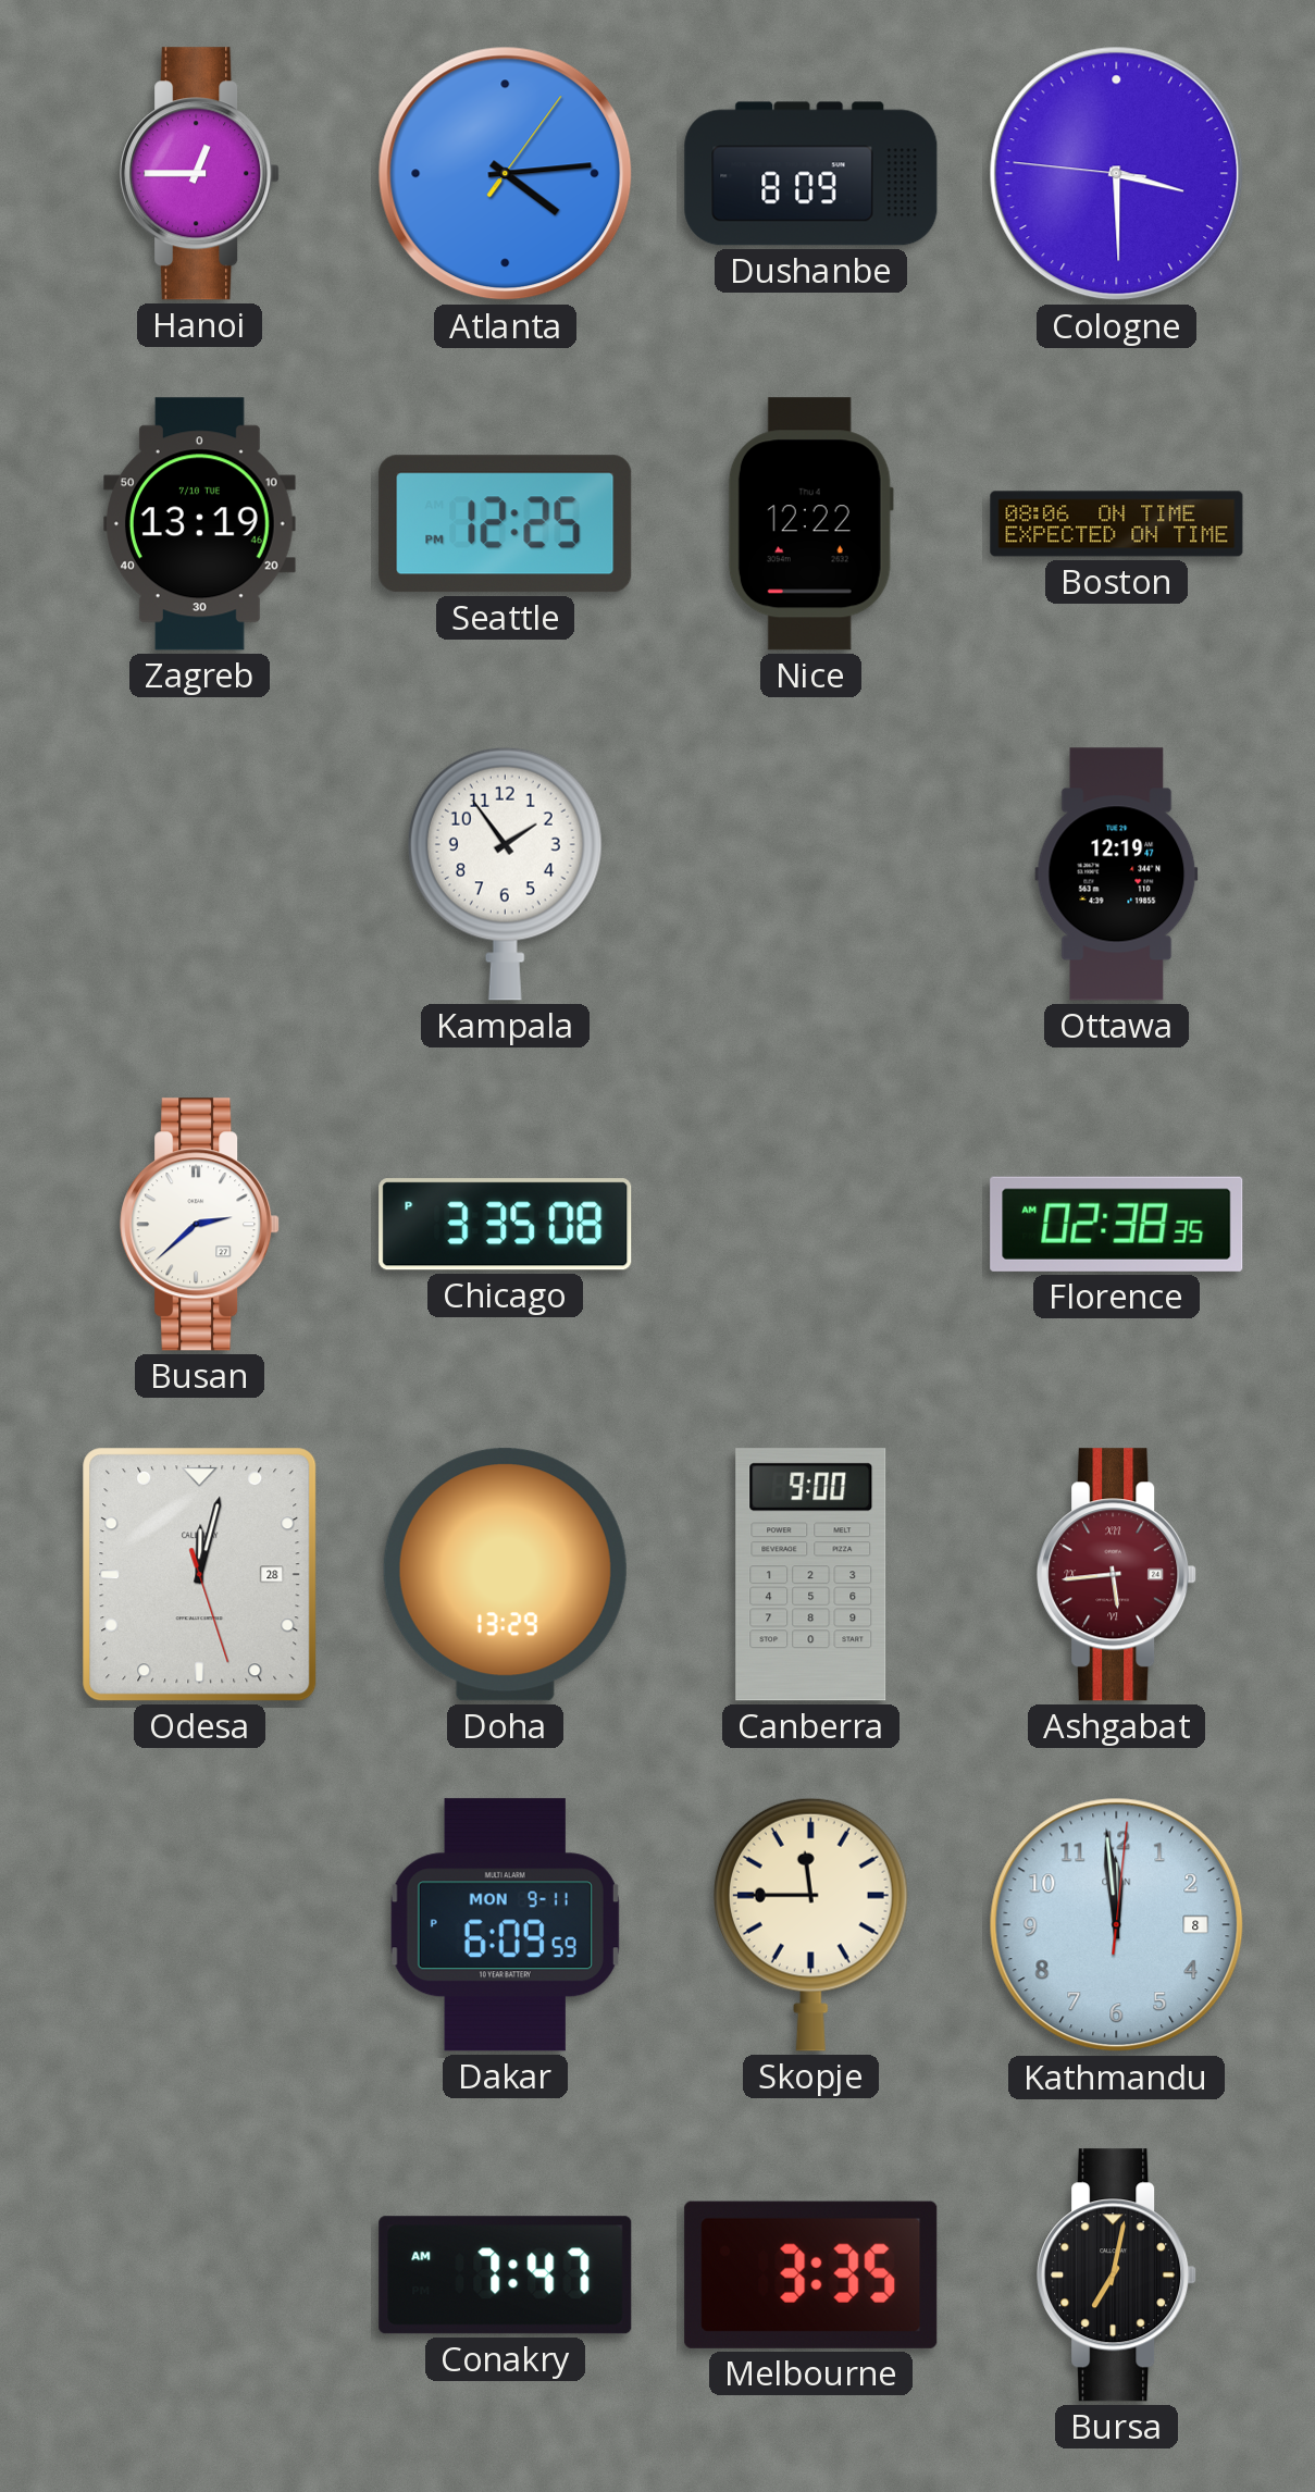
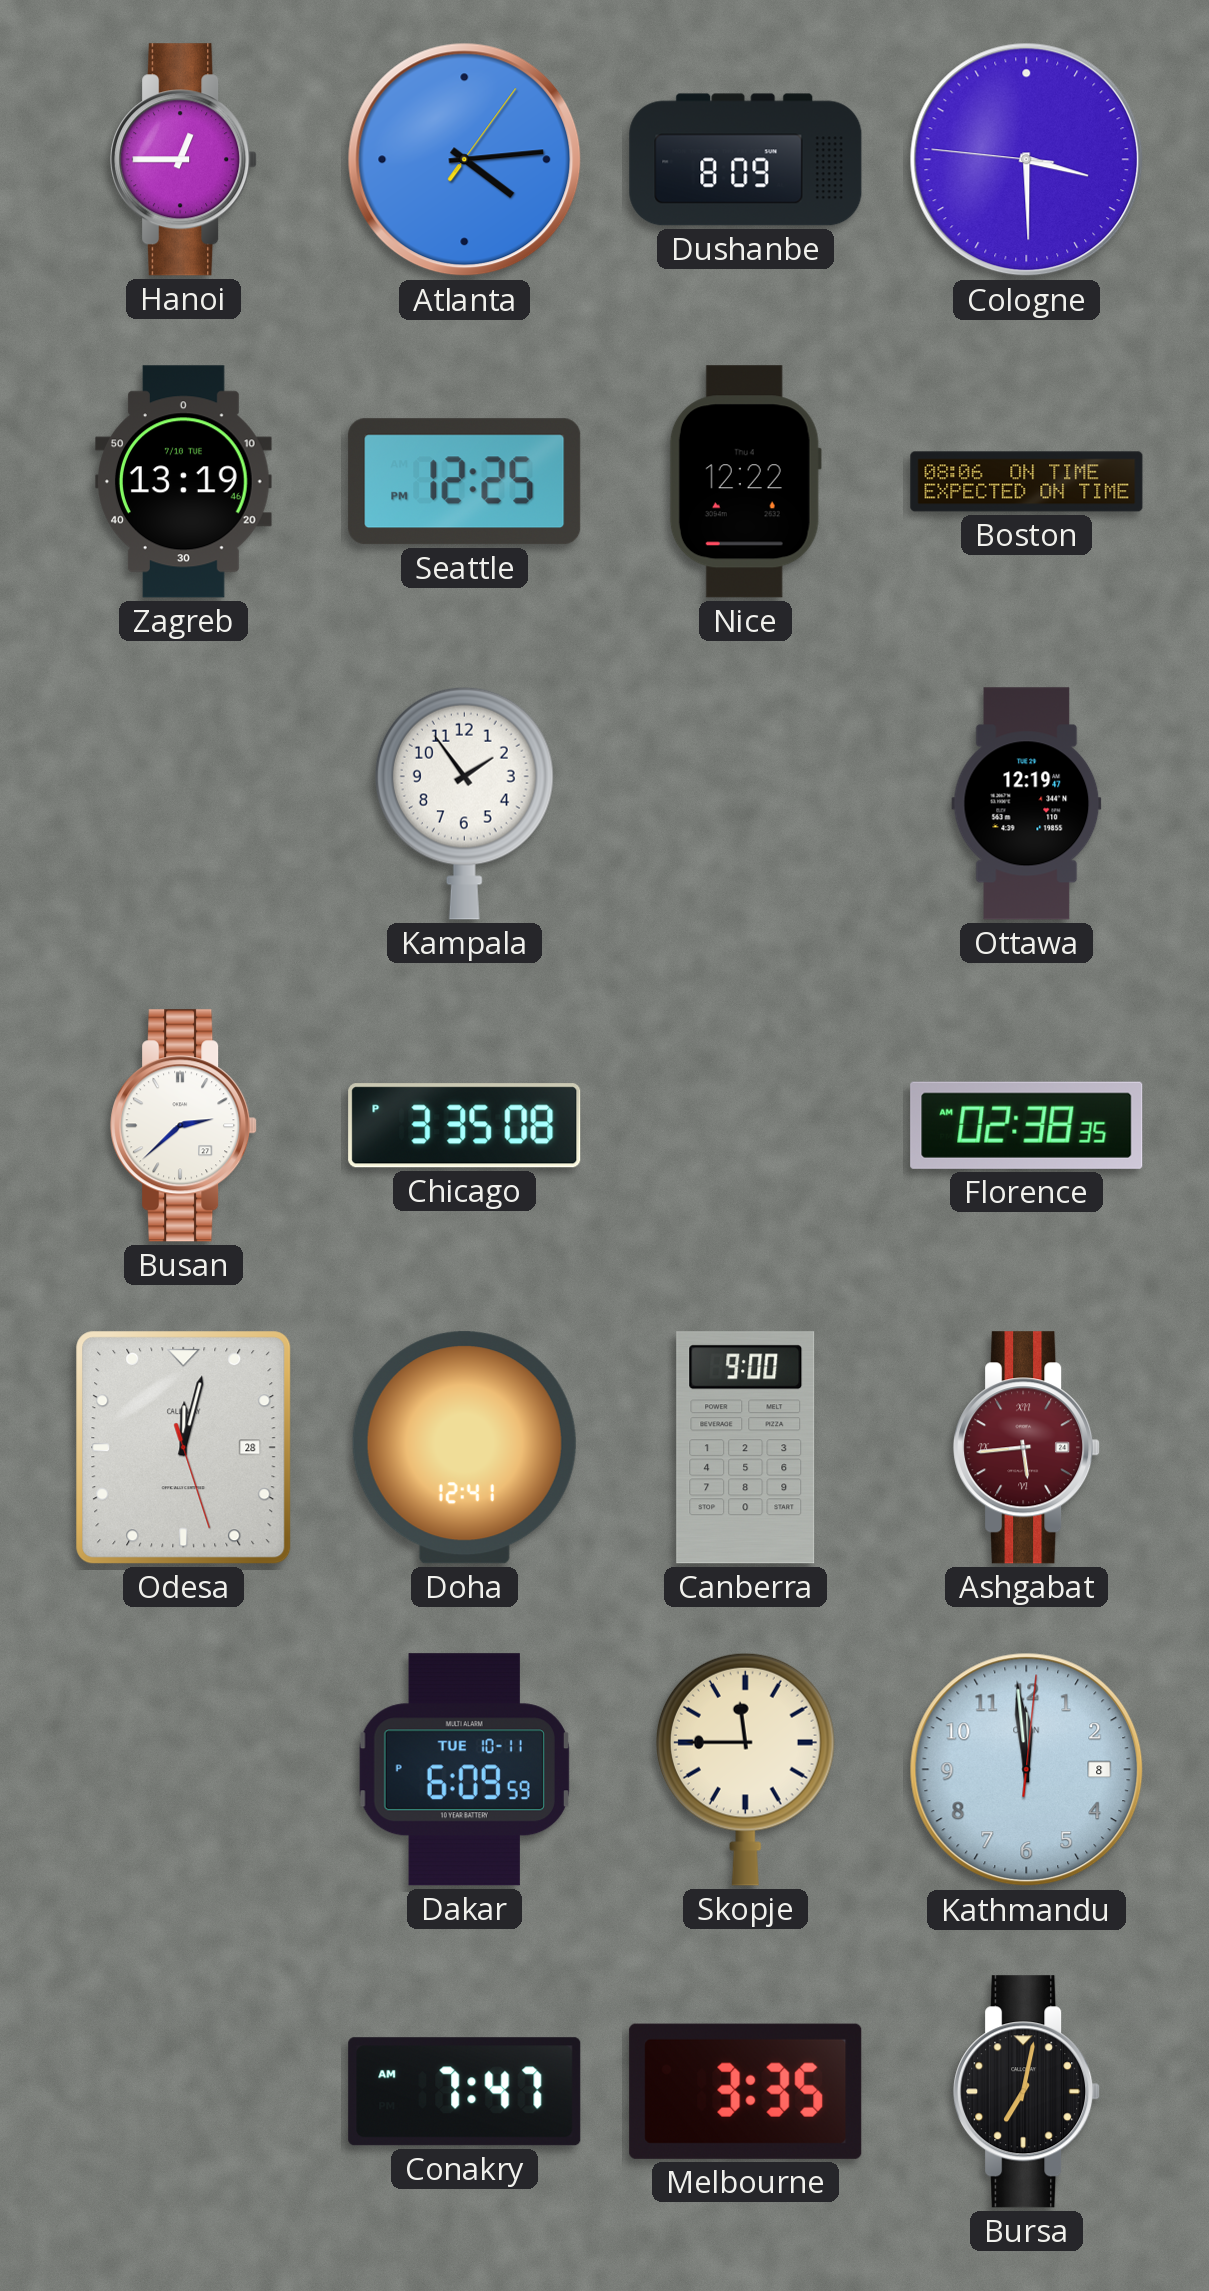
Doha: 13:29 -> 12:41 (464, 1448)
Dakar date: MON 9-11 -> TUE 10-11 (464, 1770)
